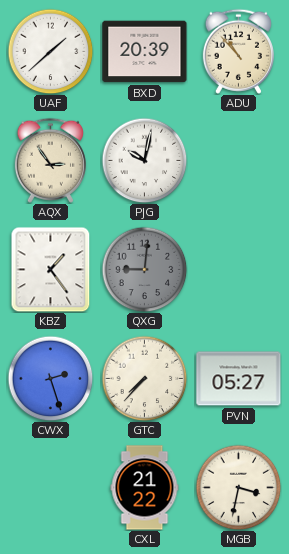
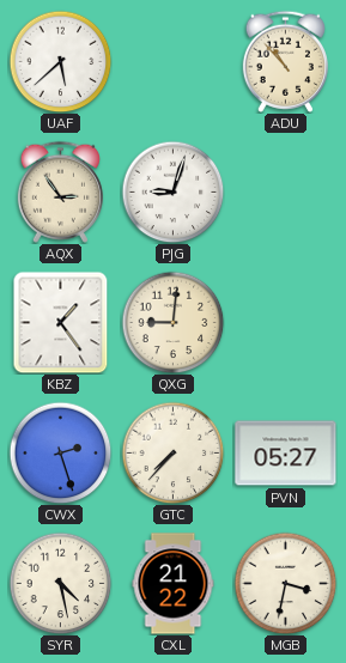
UAF: 1:38 -> 5:38 (60, 61)
BXD: 20:39 -> none (145, 52)
PJG: 10:02 -> 9:03 (172, 191)
QXG dial: grey -> cream (172, 322)
SYR: none -> 4:28 (60, 583)
